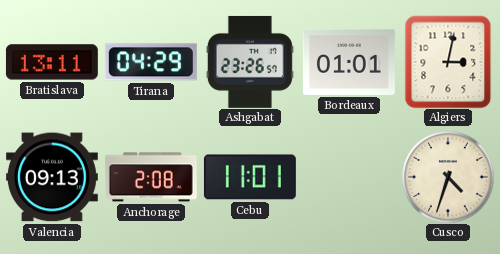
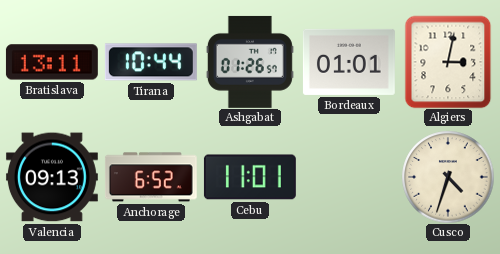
Tirana: 04:29 -> 10:44 (151, 62)
Ashgabat: 23:26 -> 01:26 (250, 62)
Anchorage: 2:08 -> 6:52 (151, 177)
